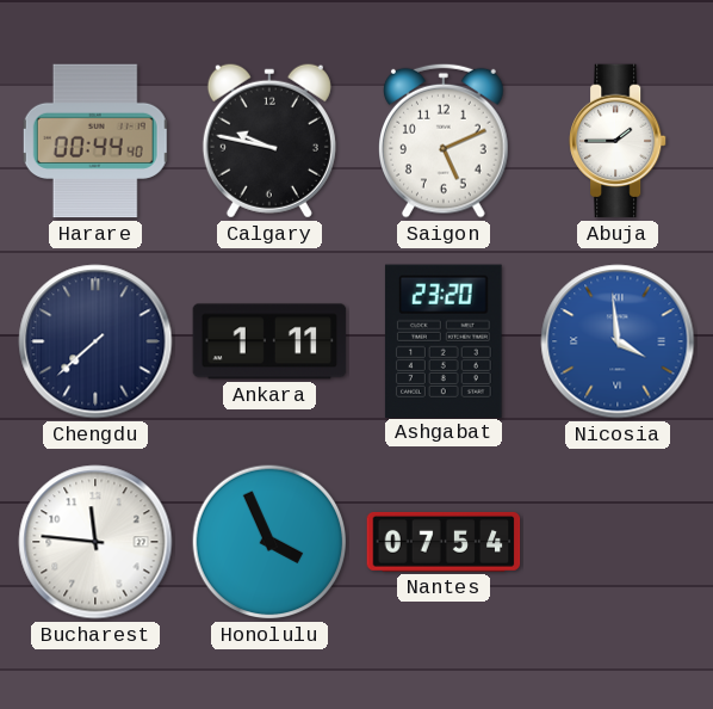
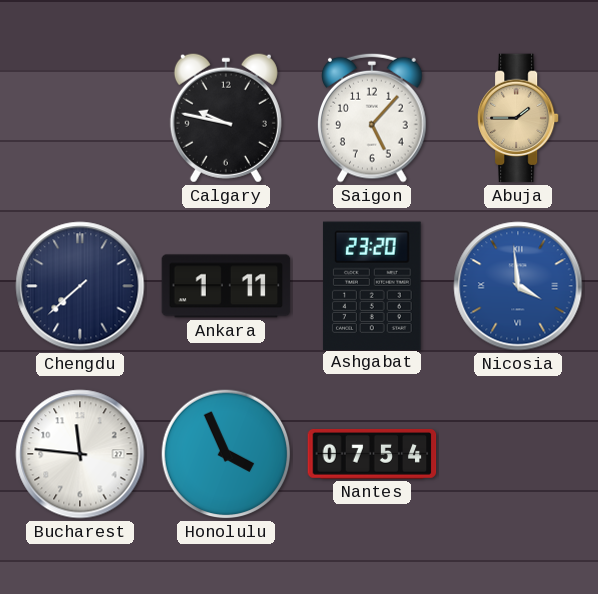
Harare: 00:44 -> none (95, 141)
Saigon: 5:11 -> 5:07 (373, 118)
Abuja dial: white -> champagne (519, 118)
